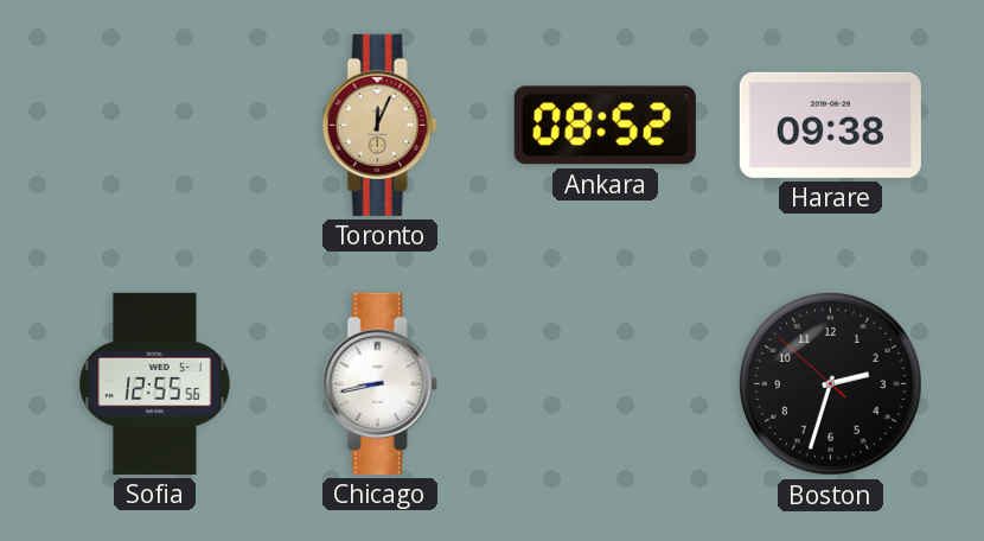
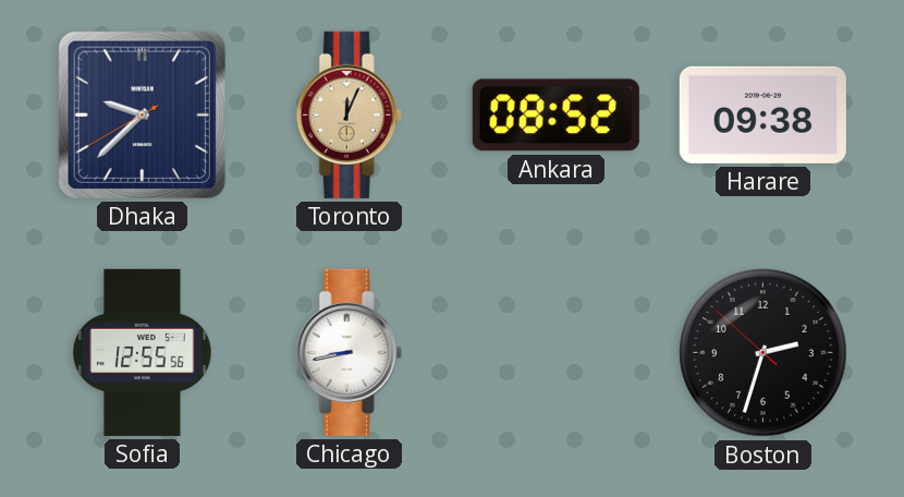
Dhaka: none -> 9:37 (142, 114)
